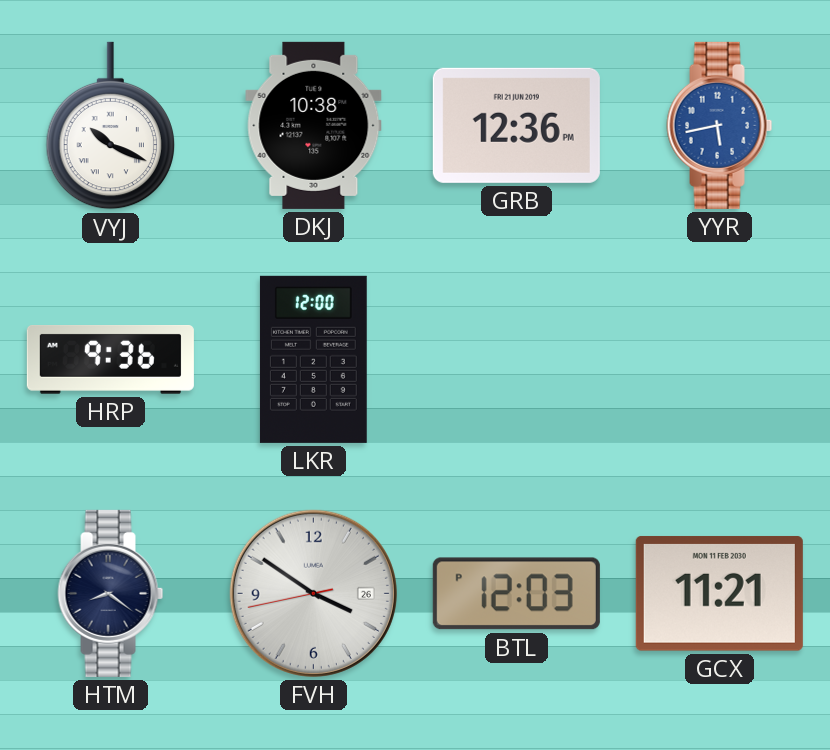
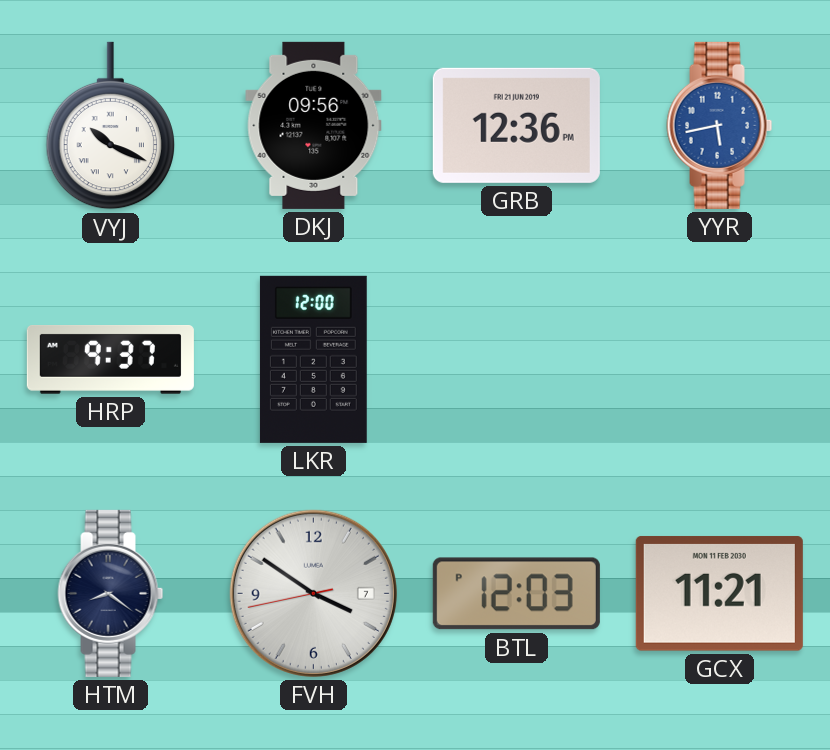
DKJ: 10:38 -> 09:56 (314, 125)
HRP: 9:36 -> 9:37 (110, 360)
FVH date: 26 -> 7 (313, 593)
